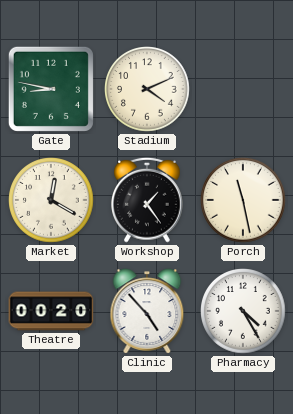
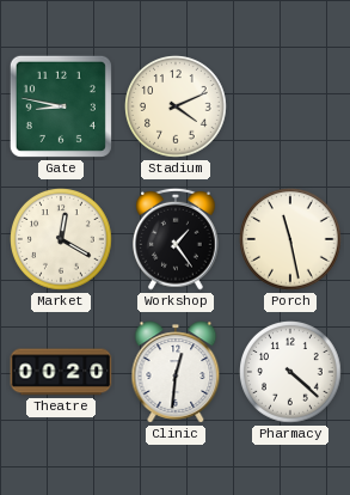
Clinic: 4:53 -> 12:31 (176, 372)
Pharmacy: 4:25 -> 4:22 (291, 373)
